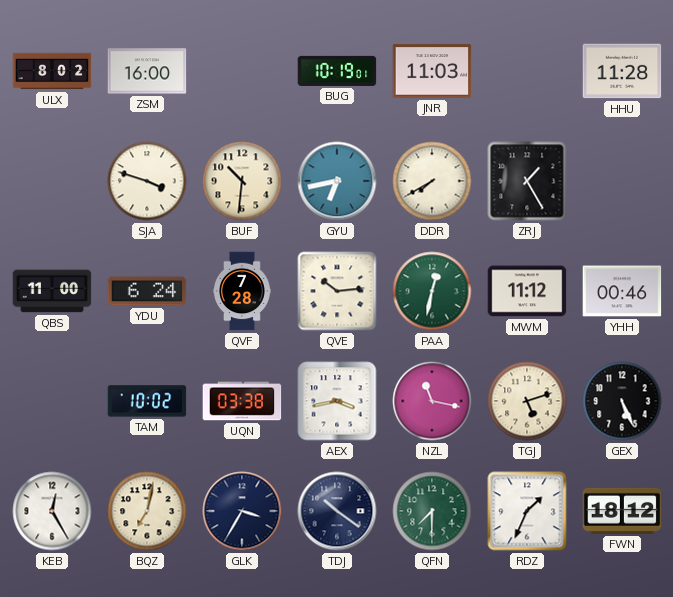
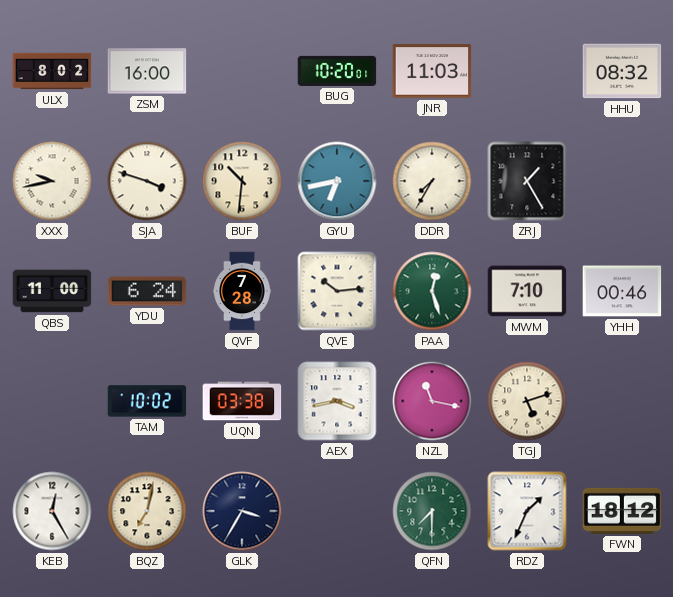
BUG: 10:19 -> 10:20 (337, 71)
HHU: 11:28 -> 08:32 (622, 71)
XXX: none -> 9:43 (52, 181)
DDR: 7:40 -> 7:35 (432, 181)
PAA: 12:32 -> 12:27 (432, 291)
MWM: 11:12 -> 7:10 (527, 291)
GEX: 5:26 -> none (622, 401)
TDJ: 10:21 -> none (337, 511)
